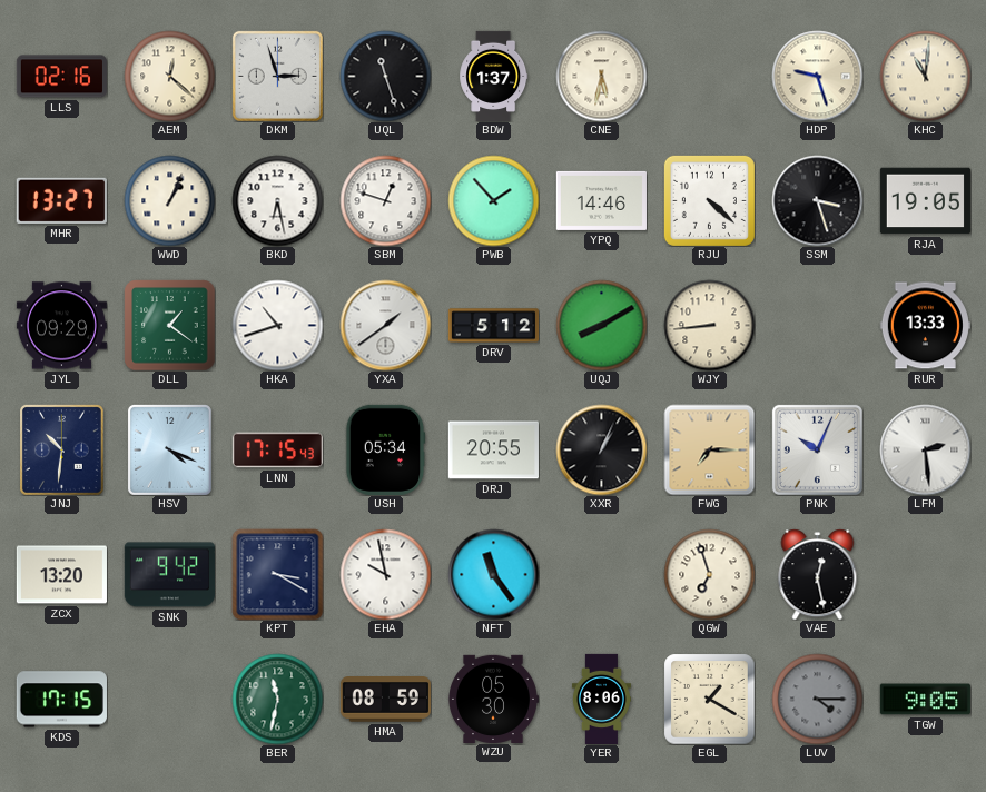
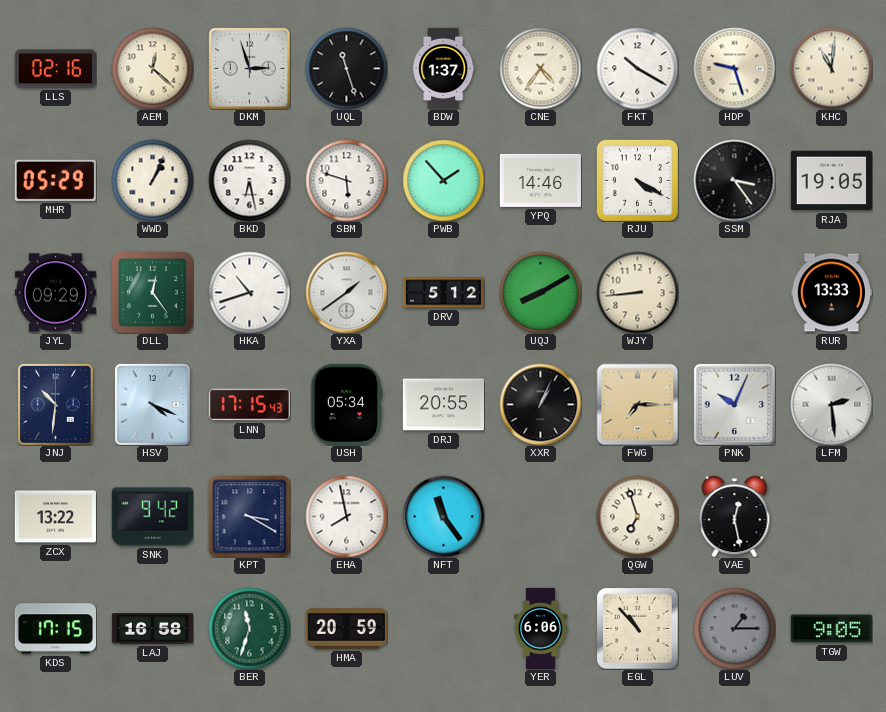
CNE: 5:32 -> 4:36 (540, 68)
FKT: none -> 10:20 (637, 68)
MHR: 13:27 -> 05:29 (55, 180)
SBM: 12:48 -> 5:48 (346, 180)
RJU: 4:22 -> 4:20 (637, 180)
SSM: 3:27 -> 3:24 (734, 180)
DLL: 1:21 -> 12:24 (152, 292)
ZCX: 13:20 -> 13:22 (55, 517)
EHA: 9:58 -> 7:58 (346, 516)
LAJ: none -> 16:58 (152, 629)
BER: 11:32 -> 11:33 (249, 628)
HMA: 08:59 -> 20:59 (346, 629)
WZU: 05:30 -> none (493, 699)
YER: 8:06 -> 6:06 (540, 628)
EGL: 1:20 -> 10:53 (637, 628)
LUV: 4:15 -> 1:15 (734, 628)
